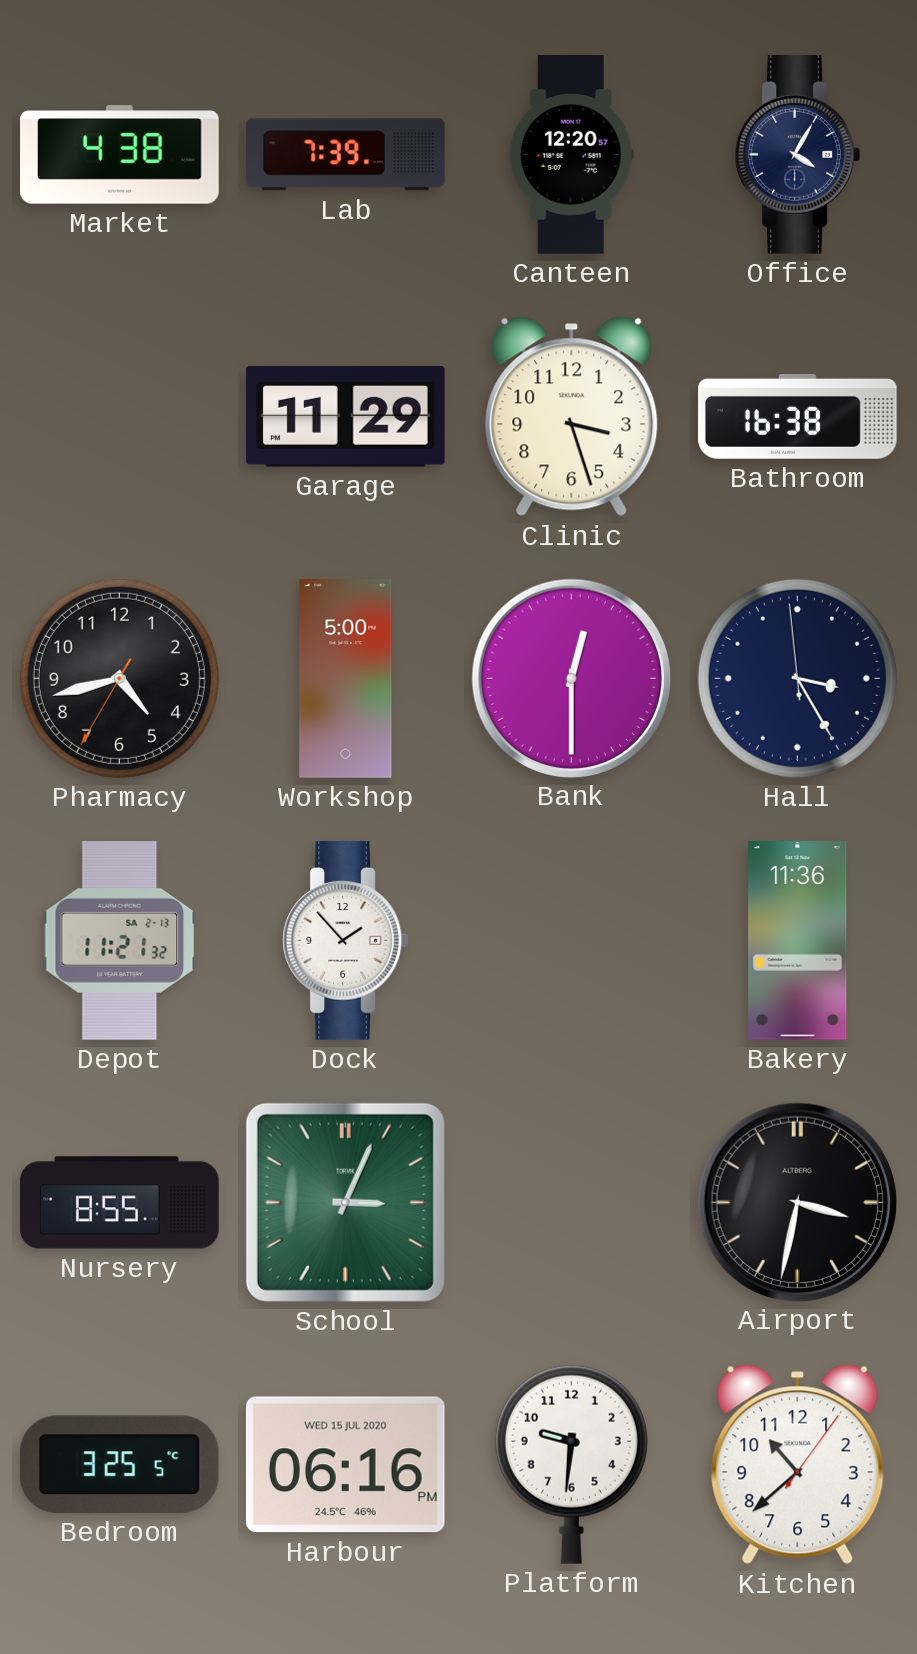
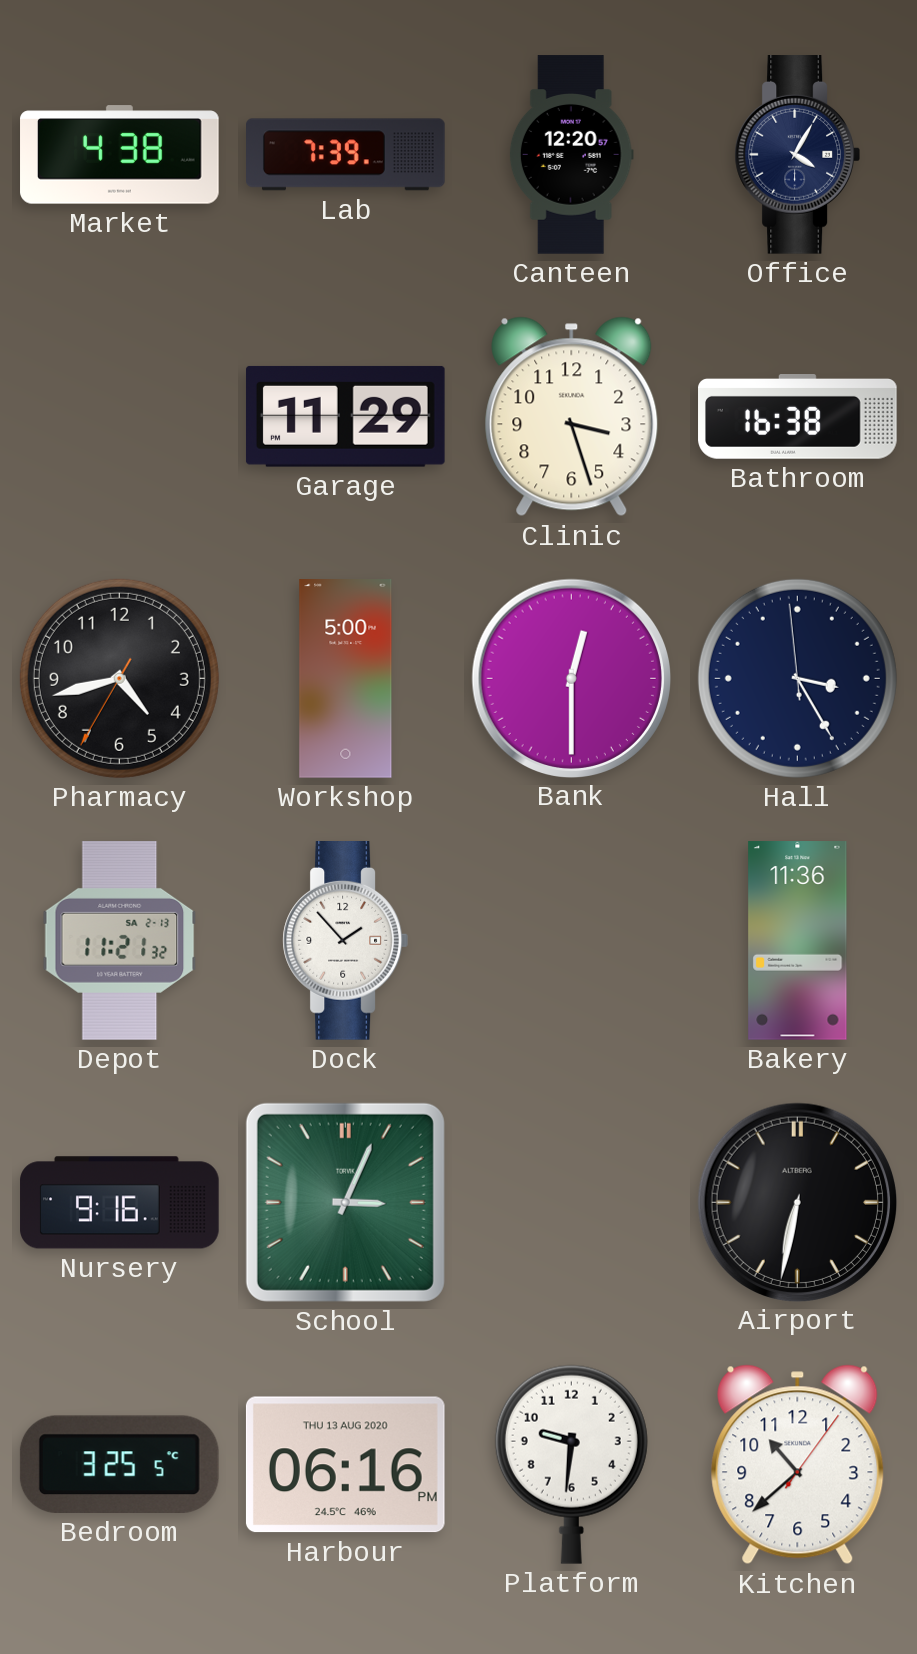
Nursery: 8:55 -> 9:16 (120, 1203)
Airport: 3:32 -> 6:32 (797, 1202)
Harbour date: WED 15 JUL 2020 -> THU 13 AUG 2020 (345, 1465)
